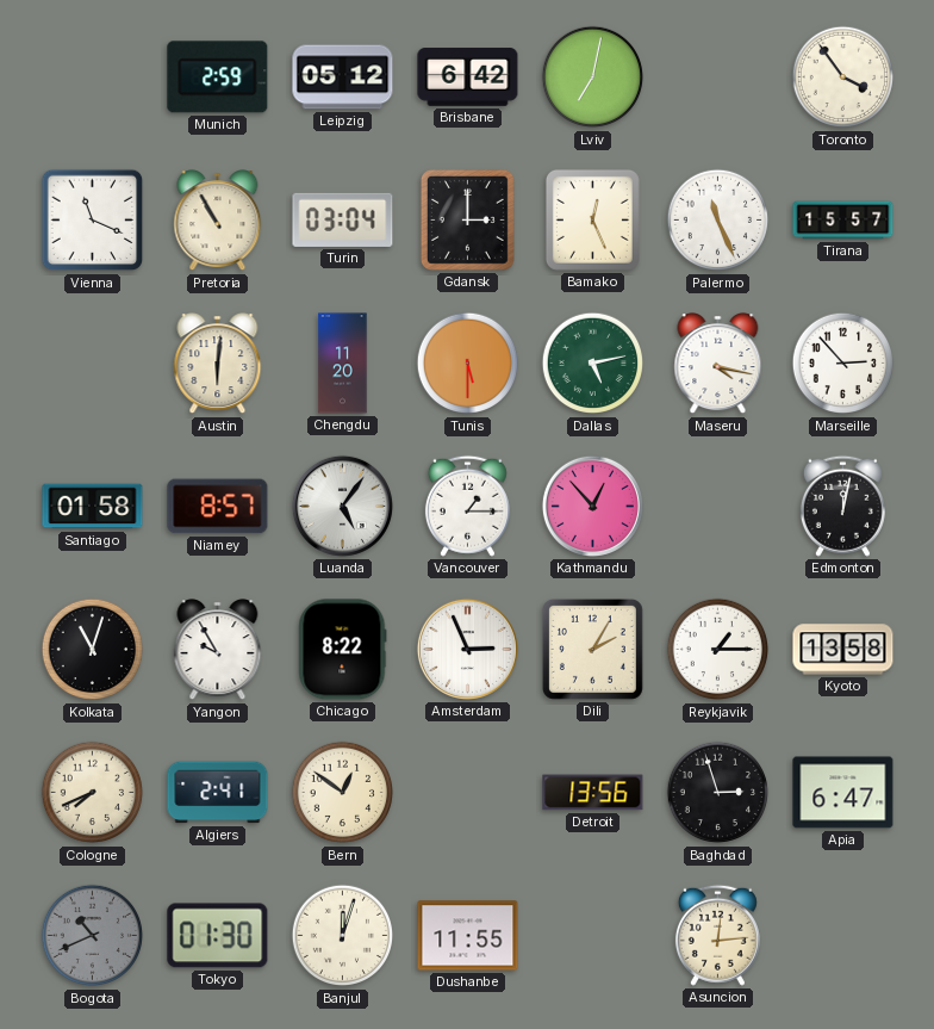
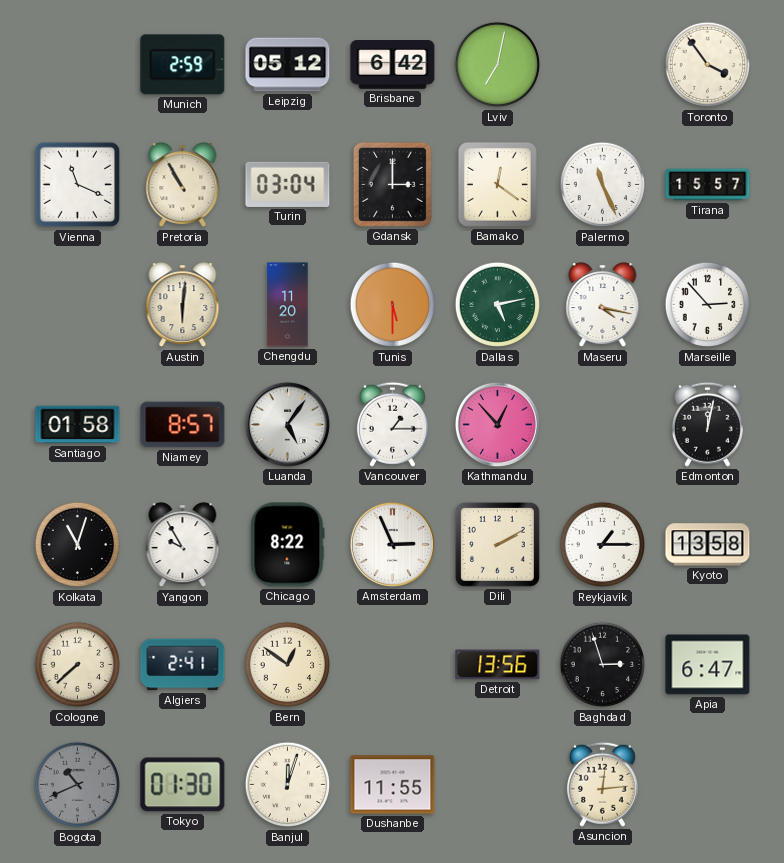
Bamako: 12:26 -> 12:21 (497, 184)
Dili: 2:05 -> 2:10 (497, 544)
Cologne: 7:41 -> 7:38 (78, 665)
